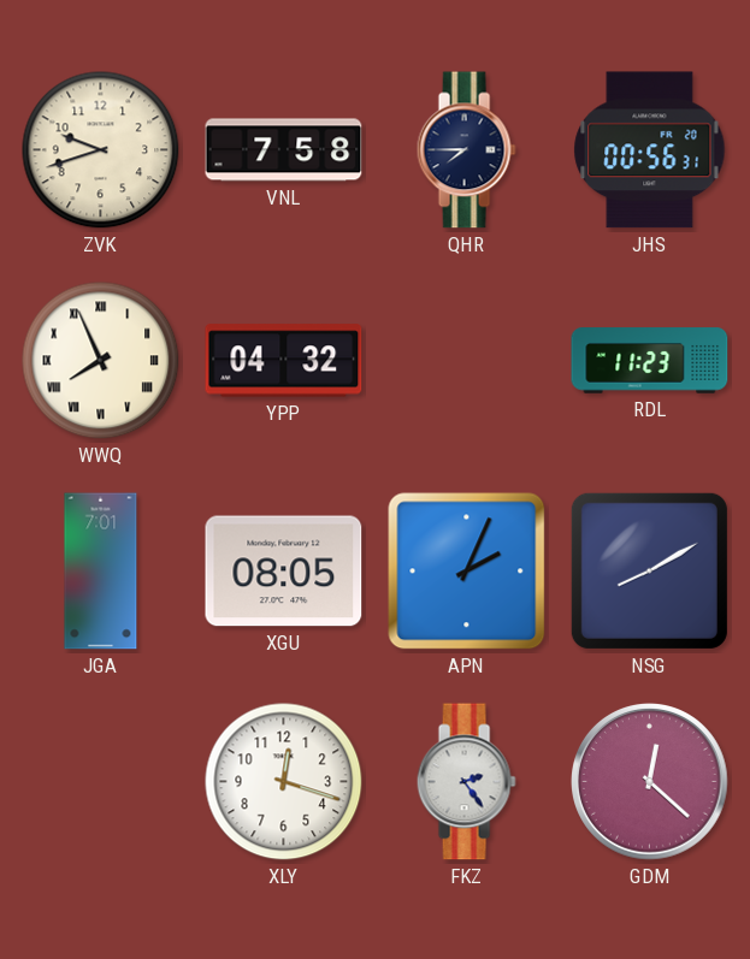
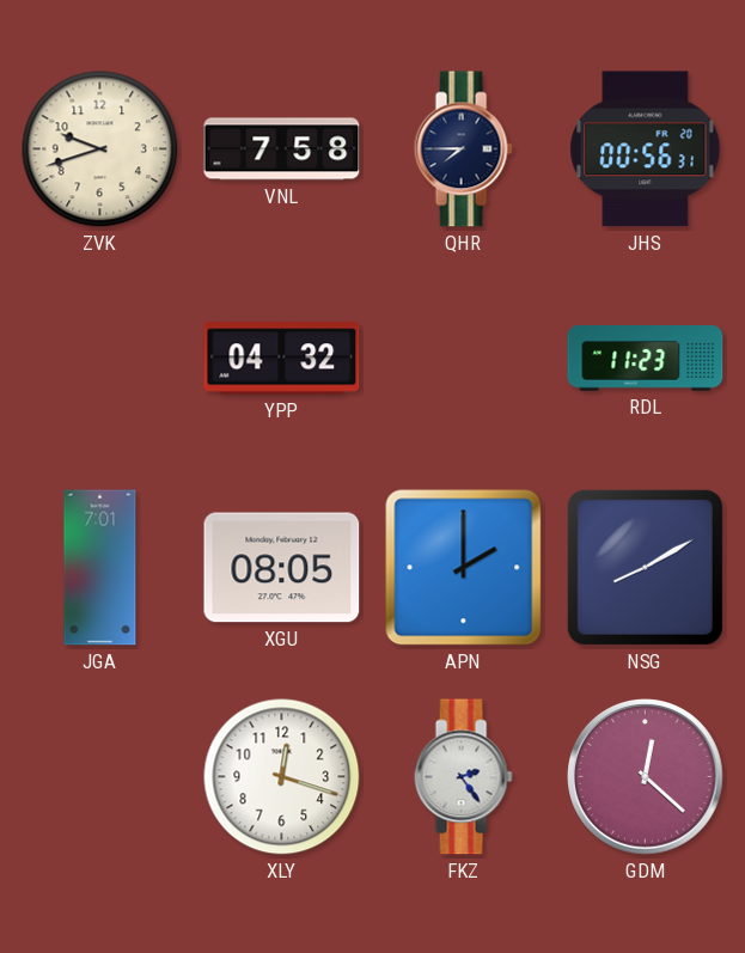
WWQ: 7:56 -> none (101, 361)
APN: 2:04 -> 2:00 (464, 568)
